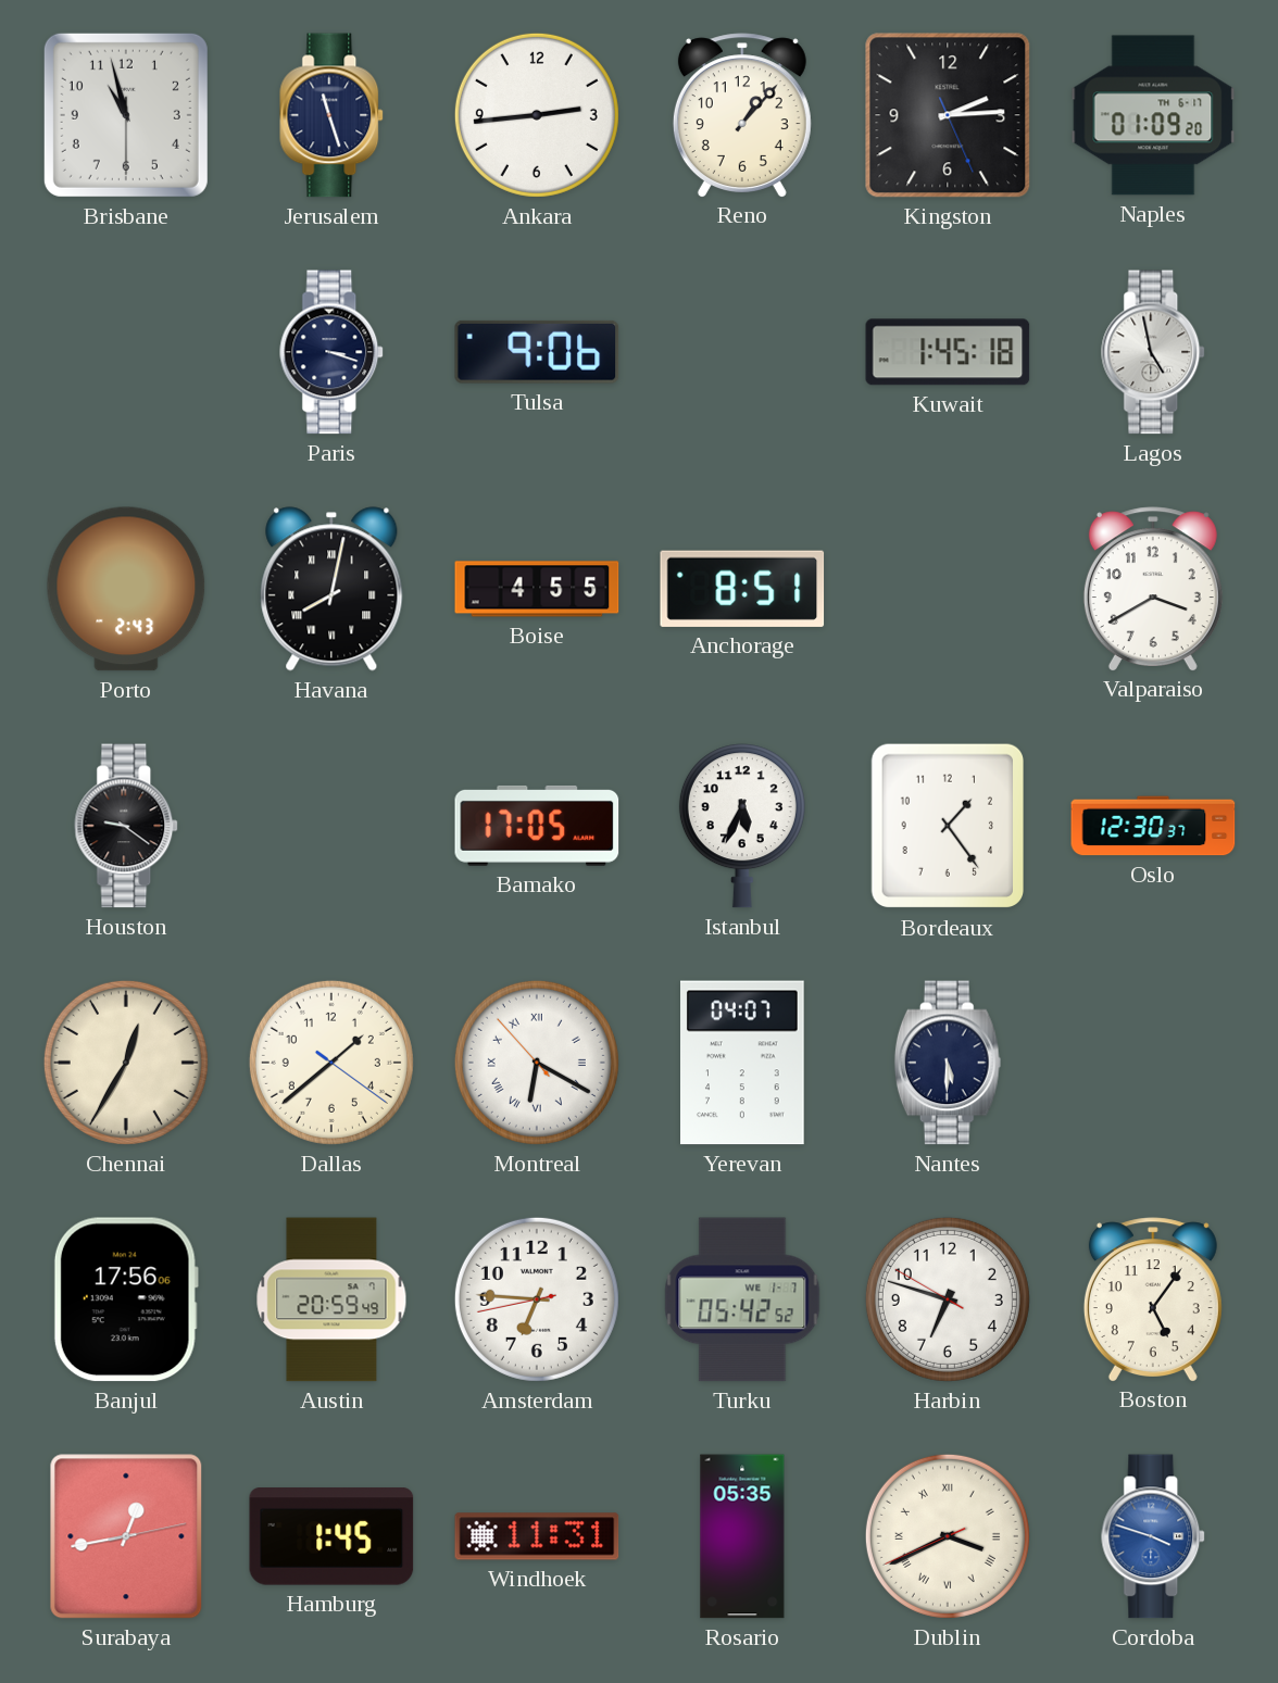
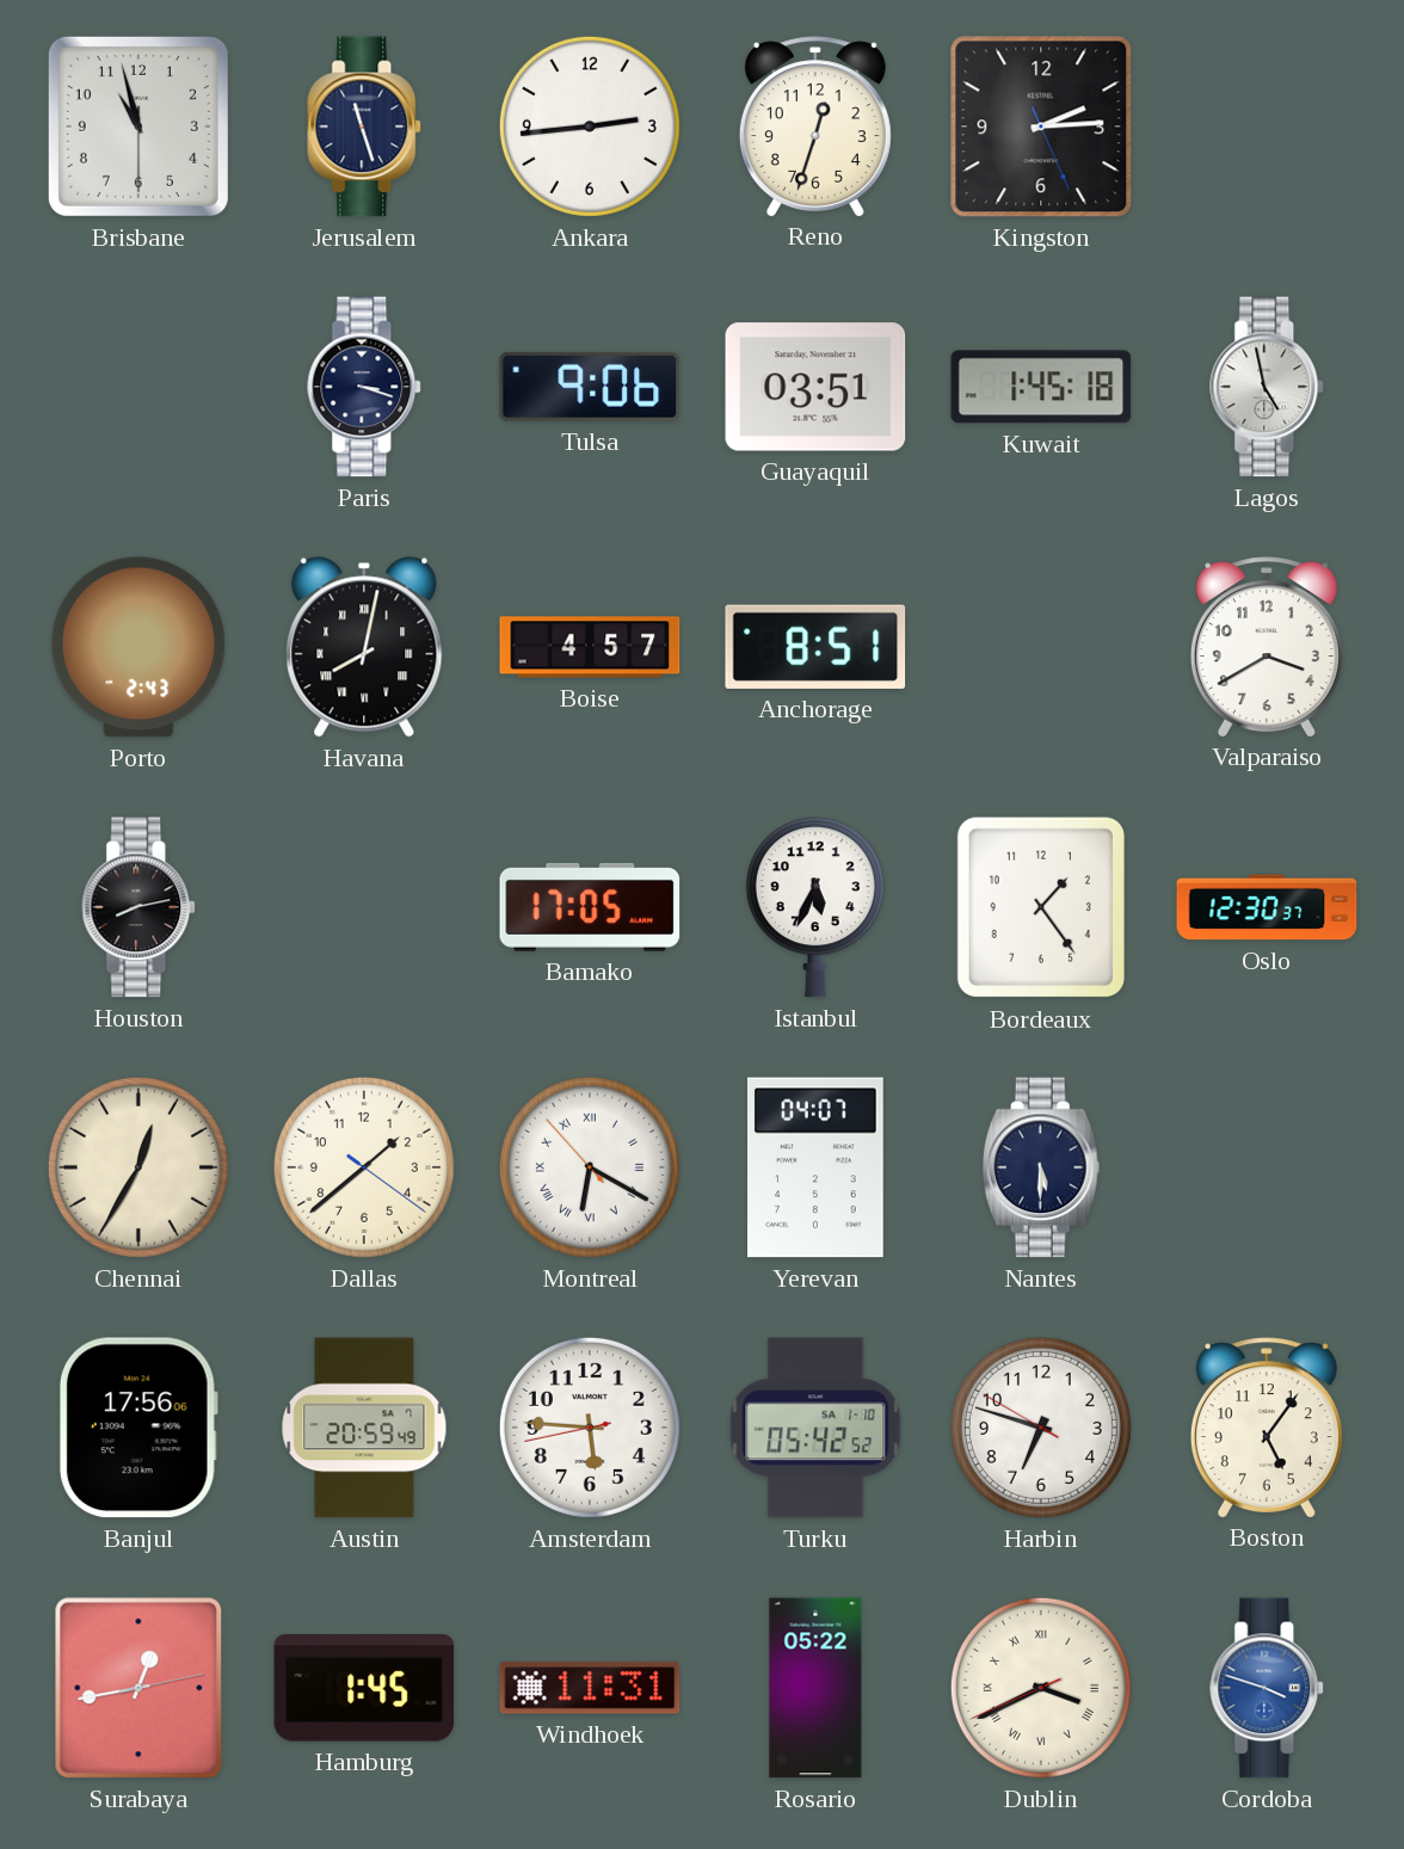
Reno: 1:07 -> 12:33 (815, 127)
Naples: 01:09 -> none (1153, 115)
Guayaquil: none -> 03:51 (815, 387)
Boise: 4:55 -> 4:57 (590, 647)
Houston: 9:21 -> 8:13 (140, 907)
Amsterdam: 6:45 -> 5:45 (590, 1428)
Turku date: WE 1-7 -> SA 1-10 (815, 1428)
Rosario: 05:35 -> 05:22 (815, 1688)
